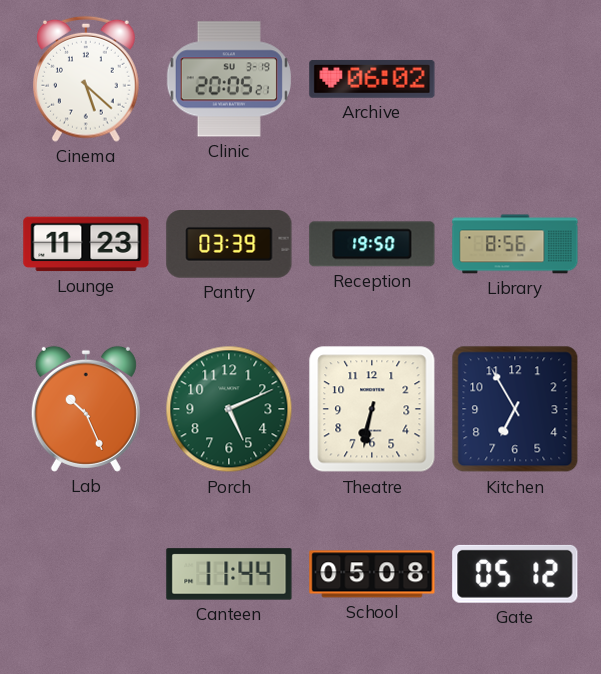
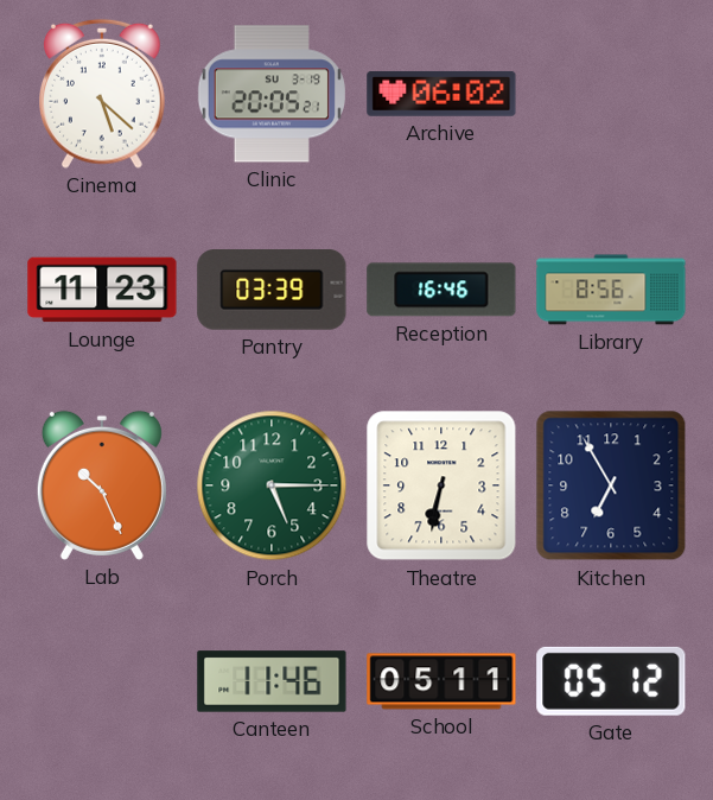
Reception: 19:50 -> 16:46 (441, 290)
Porch: 5:11 -> 5:15 (272, 485)
Canteen: 11:44 -> 11:46 (272, 681)
School: 05:08 -> 05:11 (441, 681)
